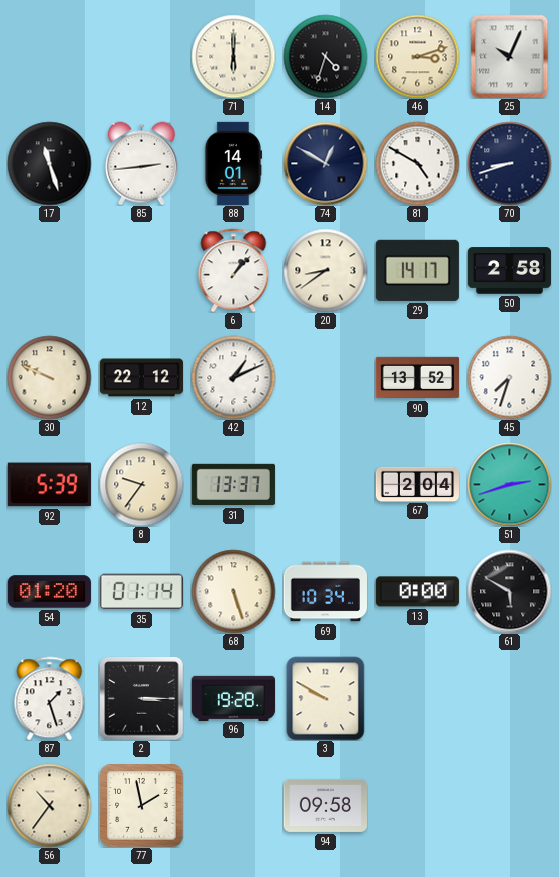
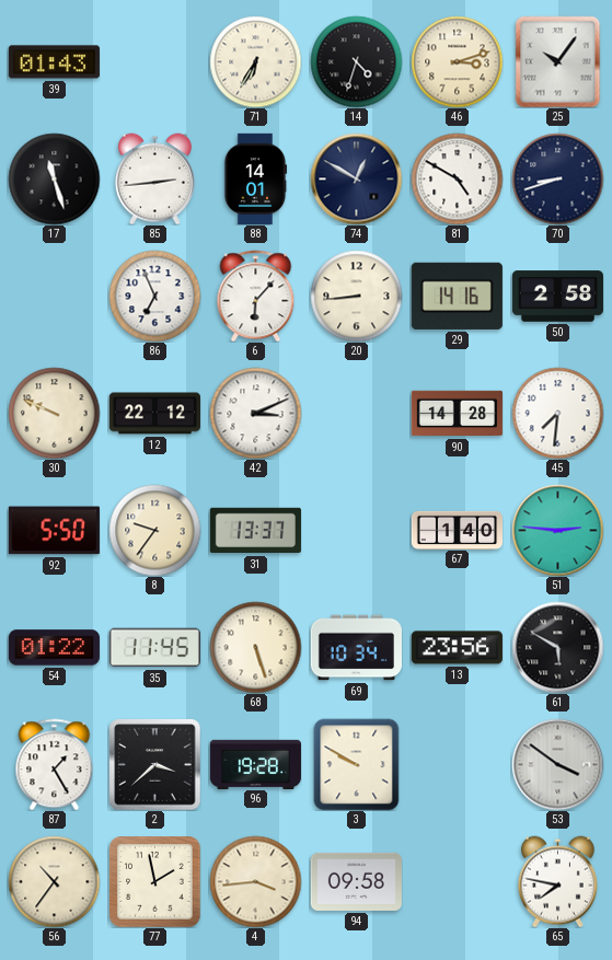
39: none -> 01:43 (54, 62)
71: 6:00 -> 6:35 (255, 61)
25: 10:04 -> 10:06 (558, 61)
86: none -> 6:56 (154, 296)
6: 1:07 -> 6:07 (256, 296)
20: 8:39 -> 8:44 (356, 296)
29: 14:17 -> 14:16 (457, 296)
42: 1:11 -> 3:11 (255, 413)
90: 13:52 -> 14:28 (457, 414)
45: 7:33 -> 7:31 (557, 413)
92: 5:39 -> 5:50 (54, 531)
67: 2:04 -> 1:40 (457, 530)
51: 2:42 -> 2:46 (557, 530)
54: 01:20 -> 01:22 (54, 648)
35: 01:14 -> 11:45 (154, 648)
13: 0:00 -> 23:56 (457, 648)
87: 1:27 -> 1:25 (55, 764)
2: 3:15 -> 3:38 (154, 764)
53: none -> 3:51 (557, 764)
4: none -> 3:44 (255, 881)
65: none -> 7:47 (557, 881)
